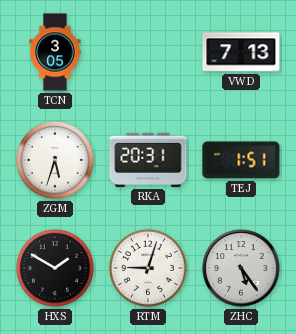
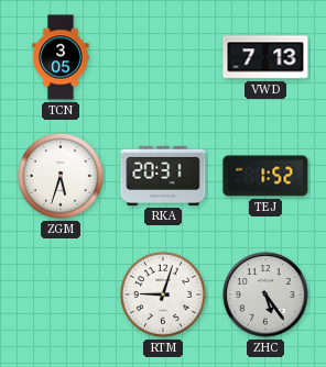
TEJ: 1:51 -> 1:52 (265, 176)
HXS: 1:50 -> none (56, 269)
